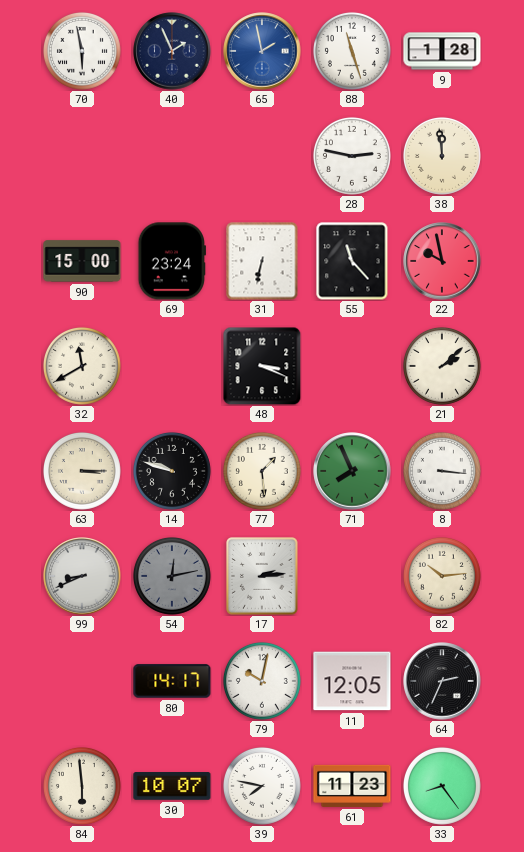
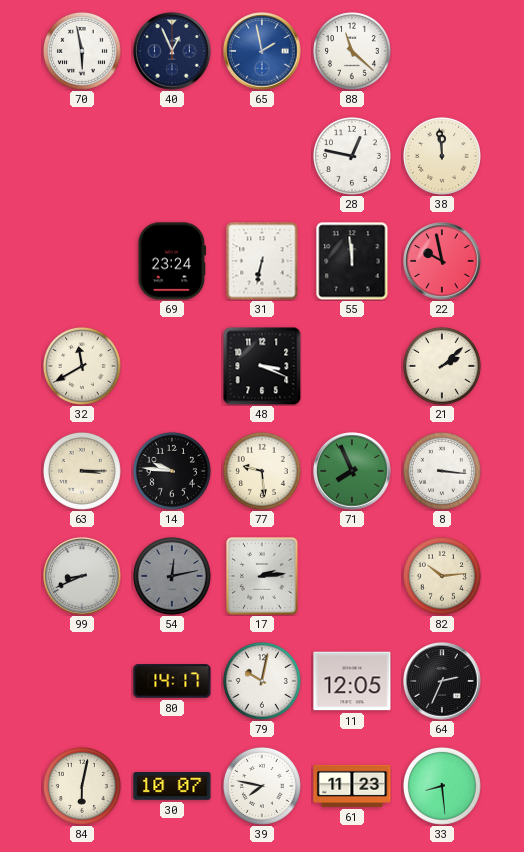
40: 1:56 -> 12:56 (172, 51)
88: 11:27 -> 11:22 (352, 51)
9: 1:28 -> none (442, 51)
28: 2:47 -> 12:47 (352, 156)
90: 15:00 -> none (82, 261)
55: 11:23 -> 11:59 (352, 261)
14: 9:48 -> 9:46 (172, 471)
77: 1:29 -> 9:29 (262, 471)
84: 5:59 -> 6:02 (82, 786)
33: 8:24 -> 8:29 (442, 786)
